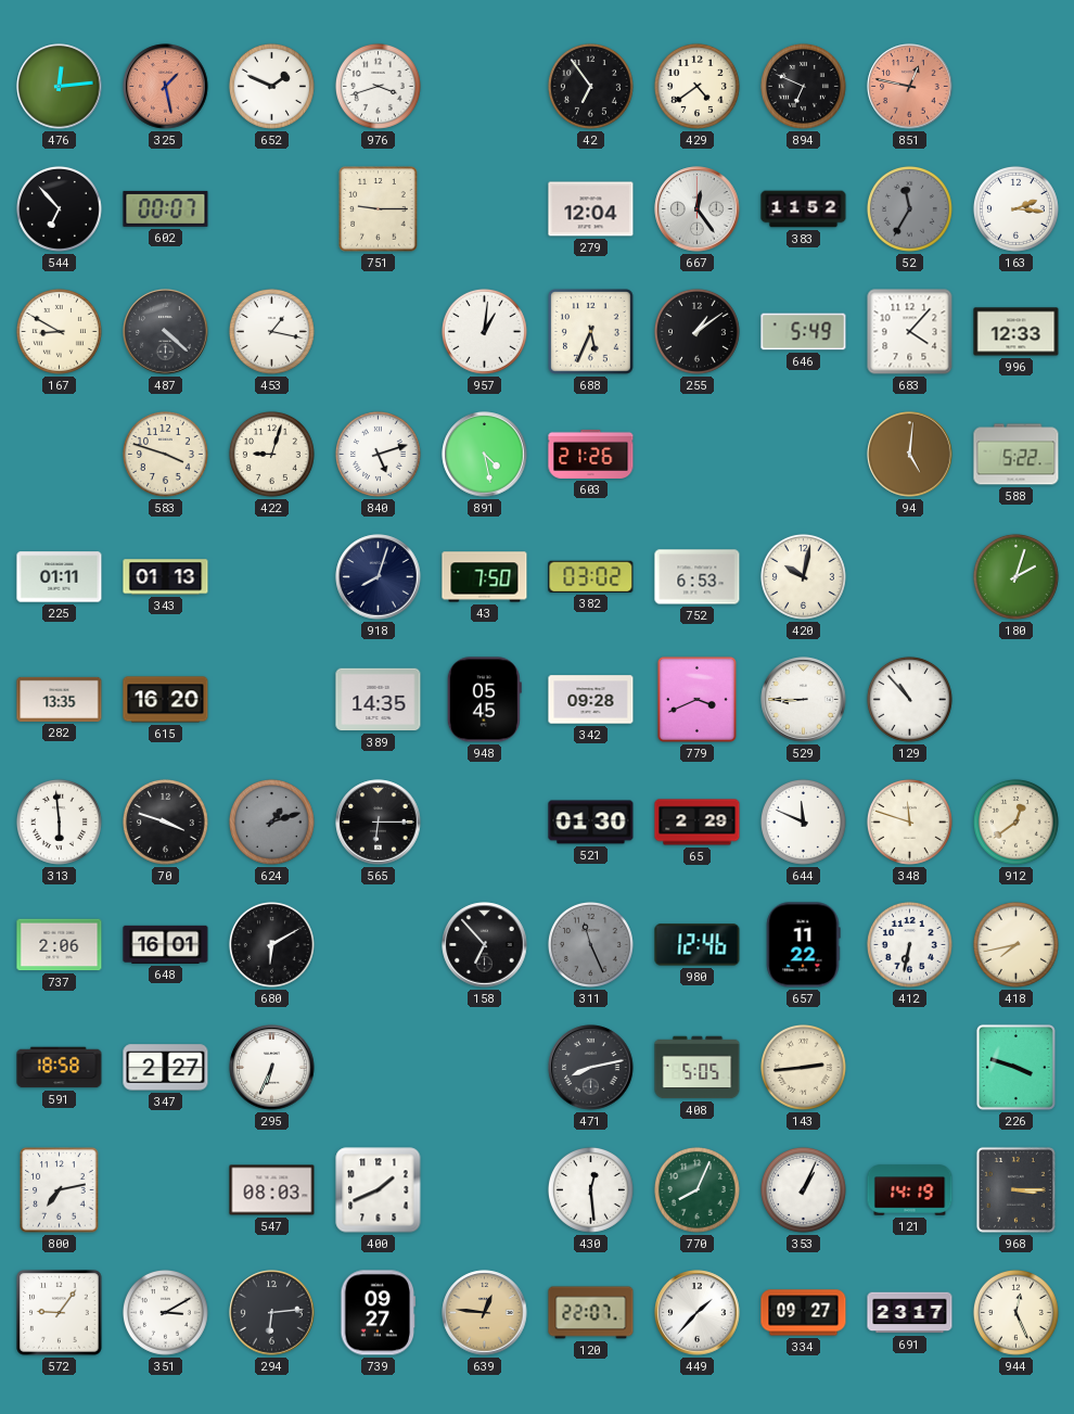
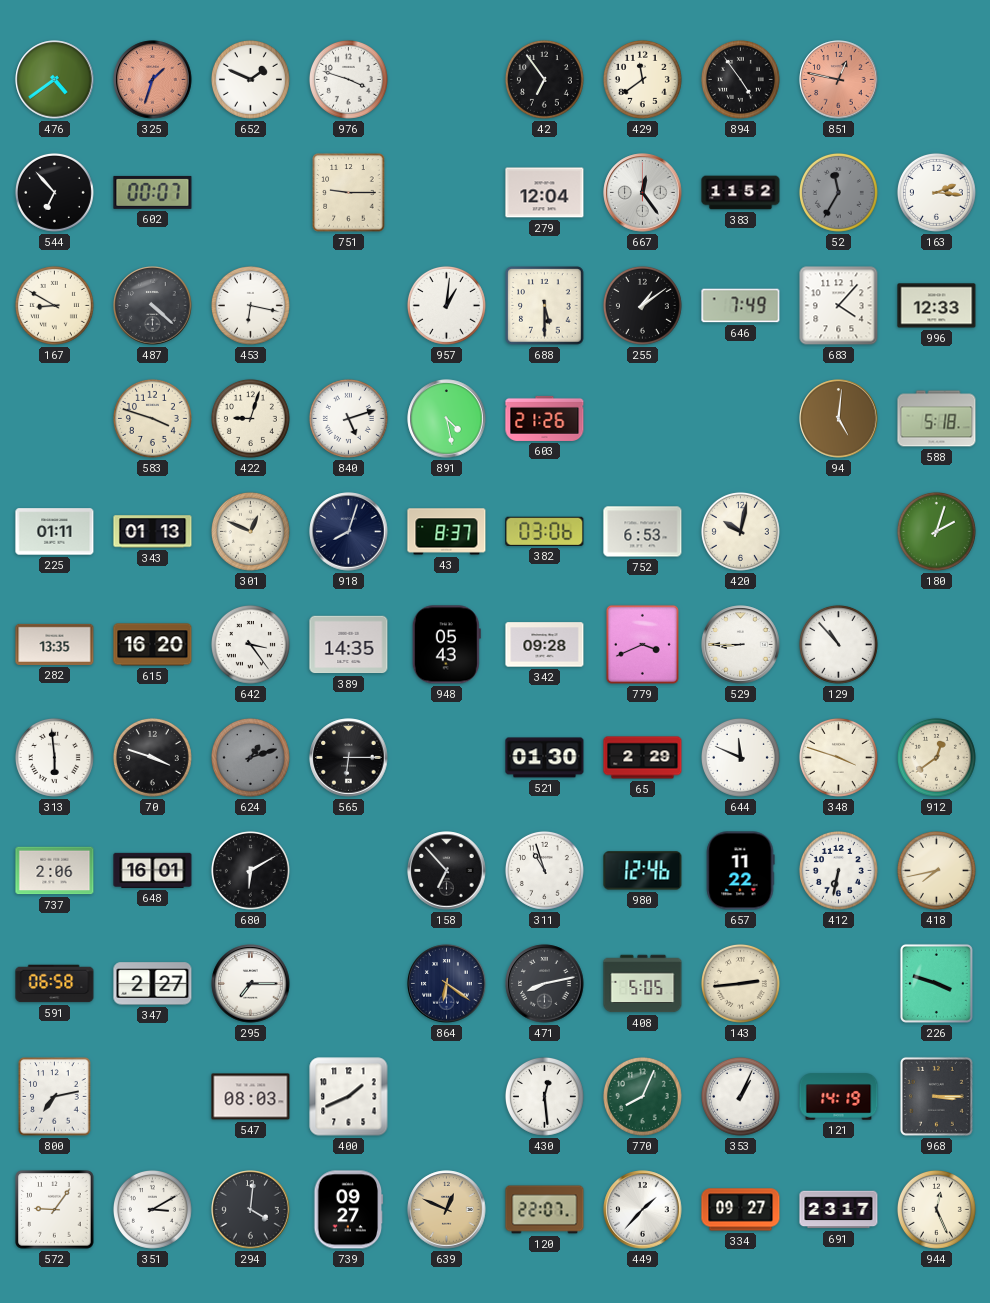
476: 12:14 -> 4:39 (55, 80)
325: 1:28 -> 1:33 (153, 80)
976: 3:42 -> 3:48 (348, 79)
429: 4:39 -> 11:39 (642, 79)
894: 6:49 -> 4:54 (740, 79)
453: 1:17 -> 6:17 (250, 305)
688: 5:34 -> 5:30 (545, 306)
646: 5:49 -> 7:49 (741, 306)
588: 5:22 -> 5:18 (937, 419)
301: none -> 12:49 (250, 531)
43: 7:50 -> 8:37 (447, 532)
382: 03:02 -> 03:06 (545, 531)
642: none -> 3:24 (250, 644)
948: 05:45 -> 05:43 (446, 645)
348: 11:48 -> 3:48 (838, 757)
311: 11:26 -> 10:57 (544, 870)
311 dial: grey -> white (544, 870)
591: 18:58 -> 06:58 (55, 984)
295: 6:34 -> 7:15 (251, 984)
864: none -> 6:21 (447, 984)
294: 6:14 -> 4:01 (251, 1210)
639: 12:46 -> 12:49 (447, 1210)
